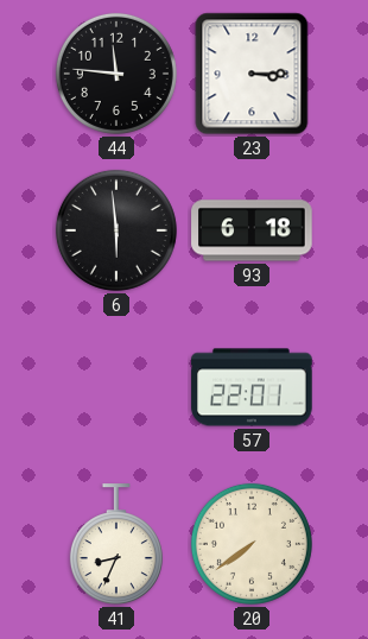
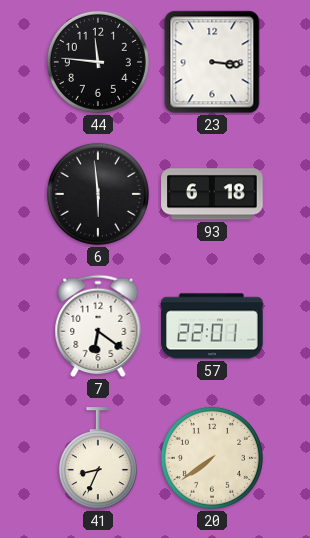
23: 3:15 -> 3:16 (212, 62)
7: none -> 6:21 (98, 326)
